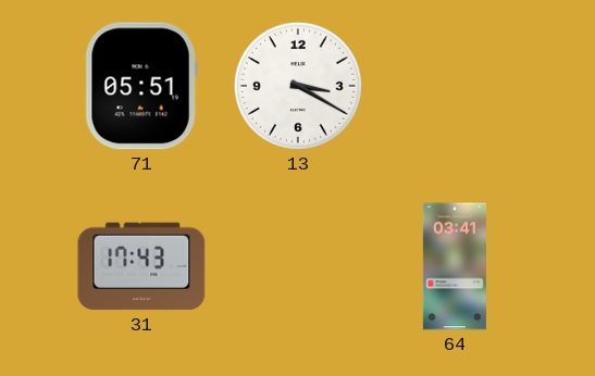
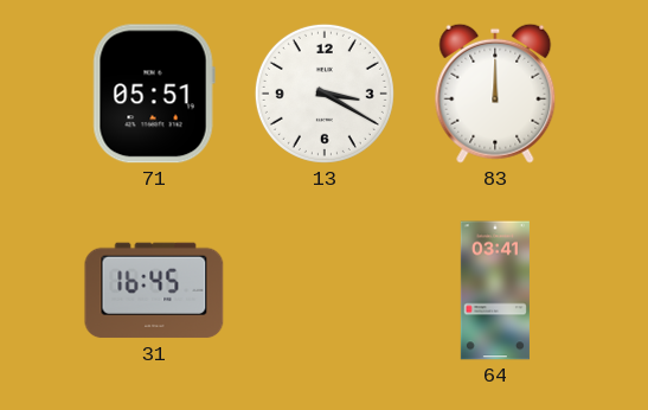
83: none -> 12:00 (495, 94)
31: 17:43 -> 16:45 (154, 290)
